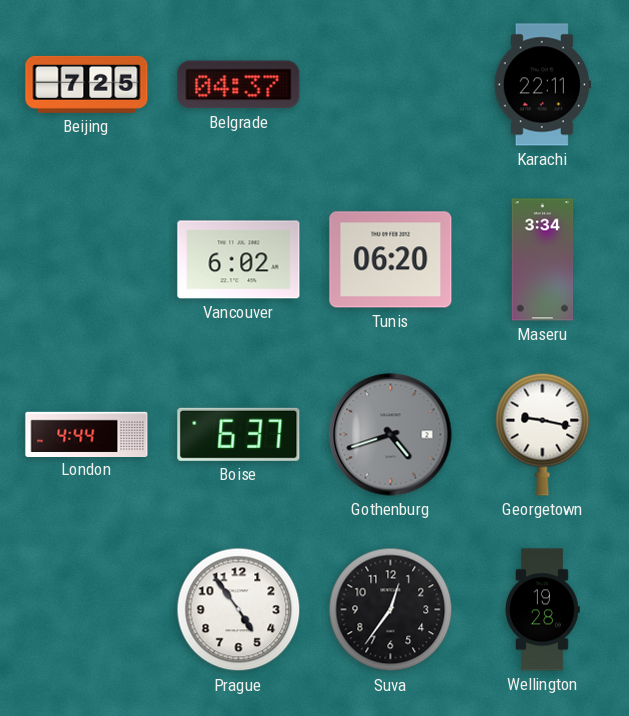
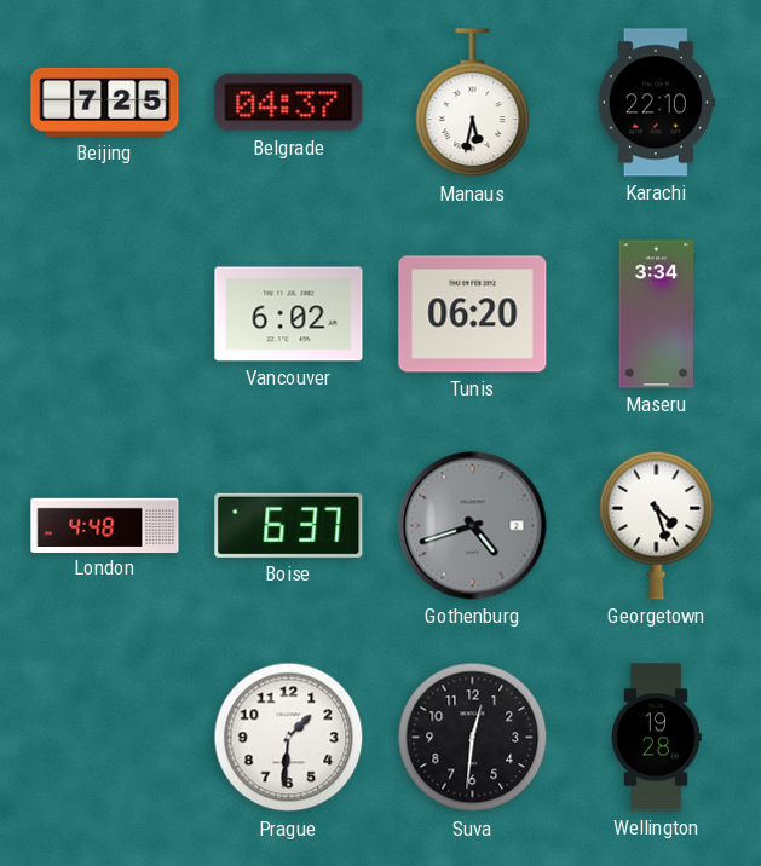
Manaus: none -> 5:32 (473, 103)
Karachi: 22:11 -> 22:10 (656, 103)
London: 4:44 -> 4:48 (105, 525)
Georgetown: 9:17 -> 4:27 (657, 525)
Prague: 4:54 -> 1:31 (289, 738)
Suva: 12:36 -> 12:31 (473, 738)
